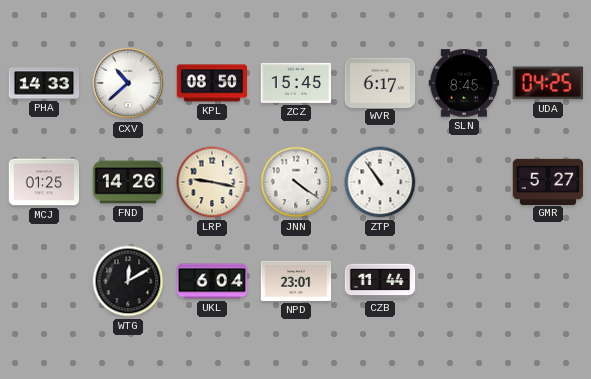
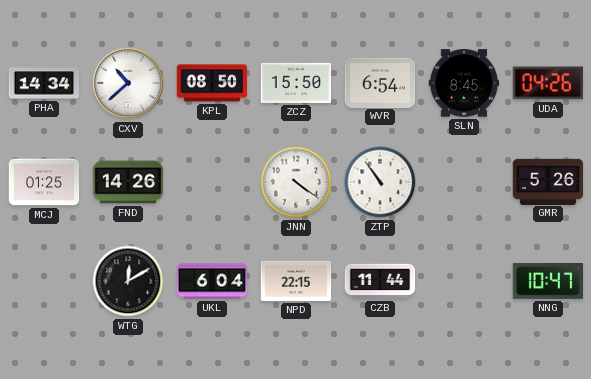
PHA: 14:33 -> 14:34 (44, 83)
ZCZ: 15:45 -> 15:50 (296, 83)
WVR: 6:17 -> 6:54 (380, 82)
UDA: 04:25 -> 04:26 (547, 83)
LRP: 9:17 -> none (212, 182)
GMR: 5:27 -> 5:26 (548, 181)
NPD: 23:01 -> 22:15 (296, 281)
NNG: none -> 10:47 (548, 281)
